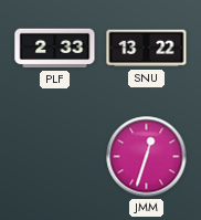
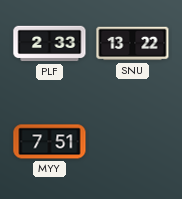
MYY: none -> 7:51 (50, 142)
JMM: 12:33 -> none (147, 157)
